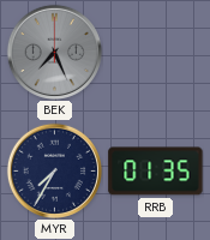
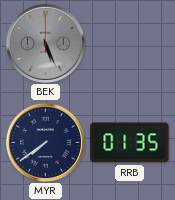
BEK: 7:26 -> 5:26 (45, 43)
MYR: 7:35 -> 7:39 (45, 142)
